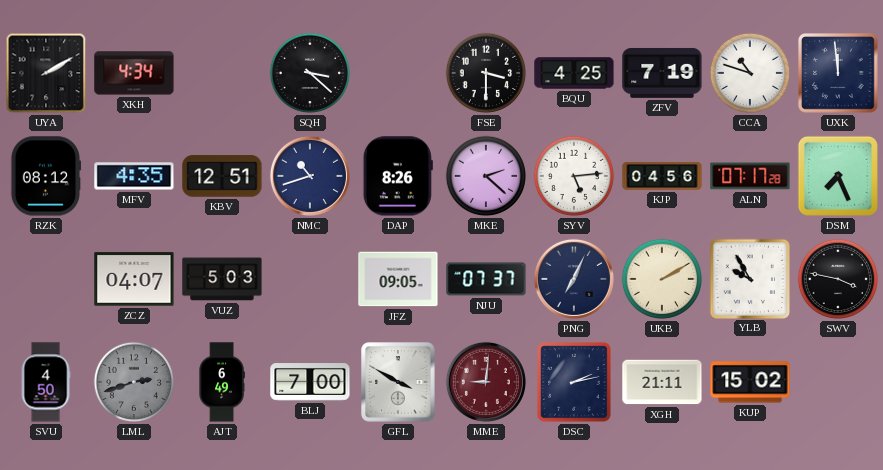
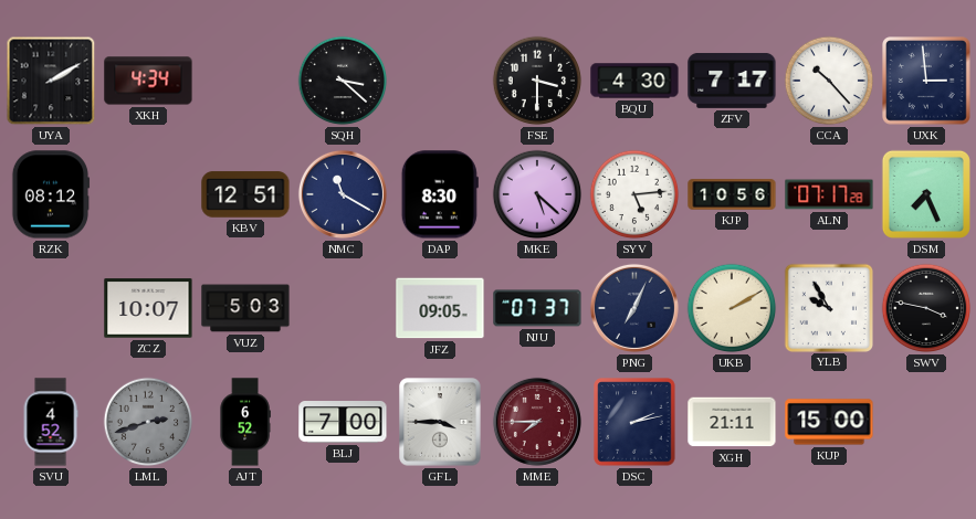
BQU: 4:25 -> 4:30 (634, 81)
ZFV: 7:19 -> 7:17 (732, 81)
CCA: 10:48 -> 10:23 (829, 81)
UXK: 11:59 -> 2:59 (927, 82)
MFV: 4:35 -> none (134, 176)
NMC: 10:42 -> 11:20 (343, 194)
DAP: 8:26 -> 8:30 (440, 194)
MKE: 2:22 -> 5:22 (537, 194)
KJP: 04:56 -> 10:56 (732, 194)
ZCZ: 04:07 -> 10:07 (148, 308)
SVU: 4:50 -> 4:52 (51, 422)
AJT: 6:49 -> 6:52 (245, 422)
GFL: 3:50 -> 3:45 (440, 422)
MME: 9:01 -> 7:45 (537, 422)
KUP: 15:02 -> 15:00 (829, 422)
